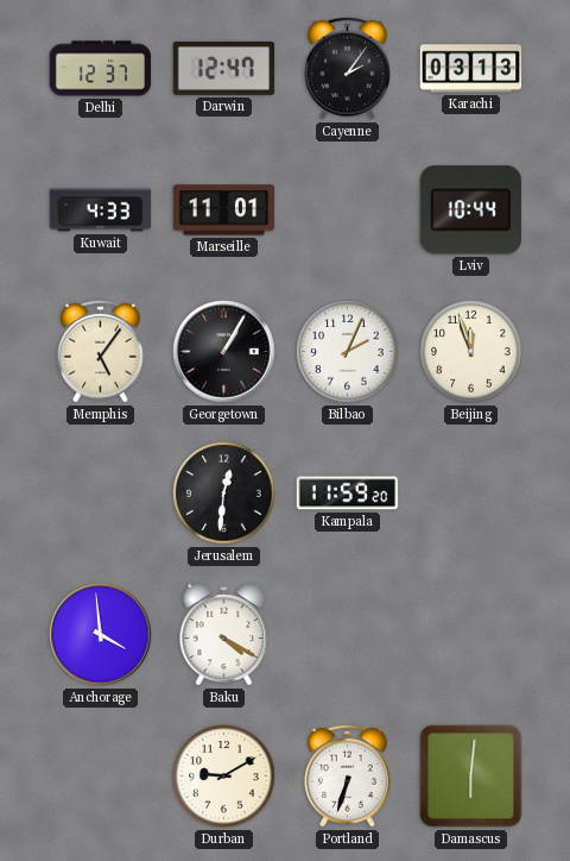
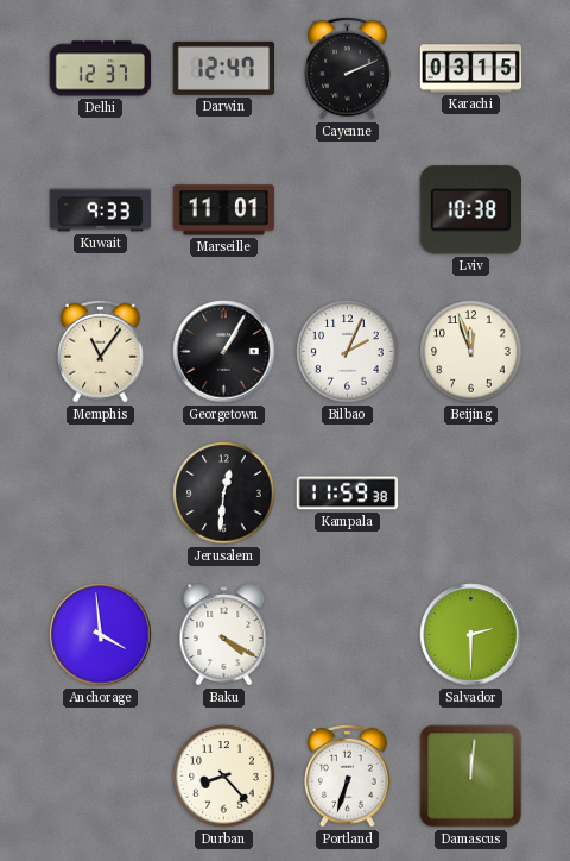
Cayenne: 2:06 -> 2:11 (348, 68)
Karachi: 03:13 -> 03:15 (471, 69)
Kuwait: 4:33 -> 9:33 (101, 210)
Lviv: 10:44 -> 10:38 (470, 210)
Memphis: 5:06 -> 11:06 (101, 351)
Kampala: 11:59:20 -> 11:59:38 (348, 494)
Salvador: none -> 2:30 (471, 635)
Durban: 9:10 -> 8:23 (224, 777)
Damascus: 6:01 -> 12:01 (471, 777)
